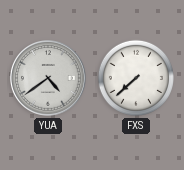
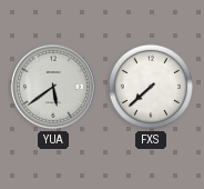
YUA: 4:39 -> 5:39 (54, 88)
